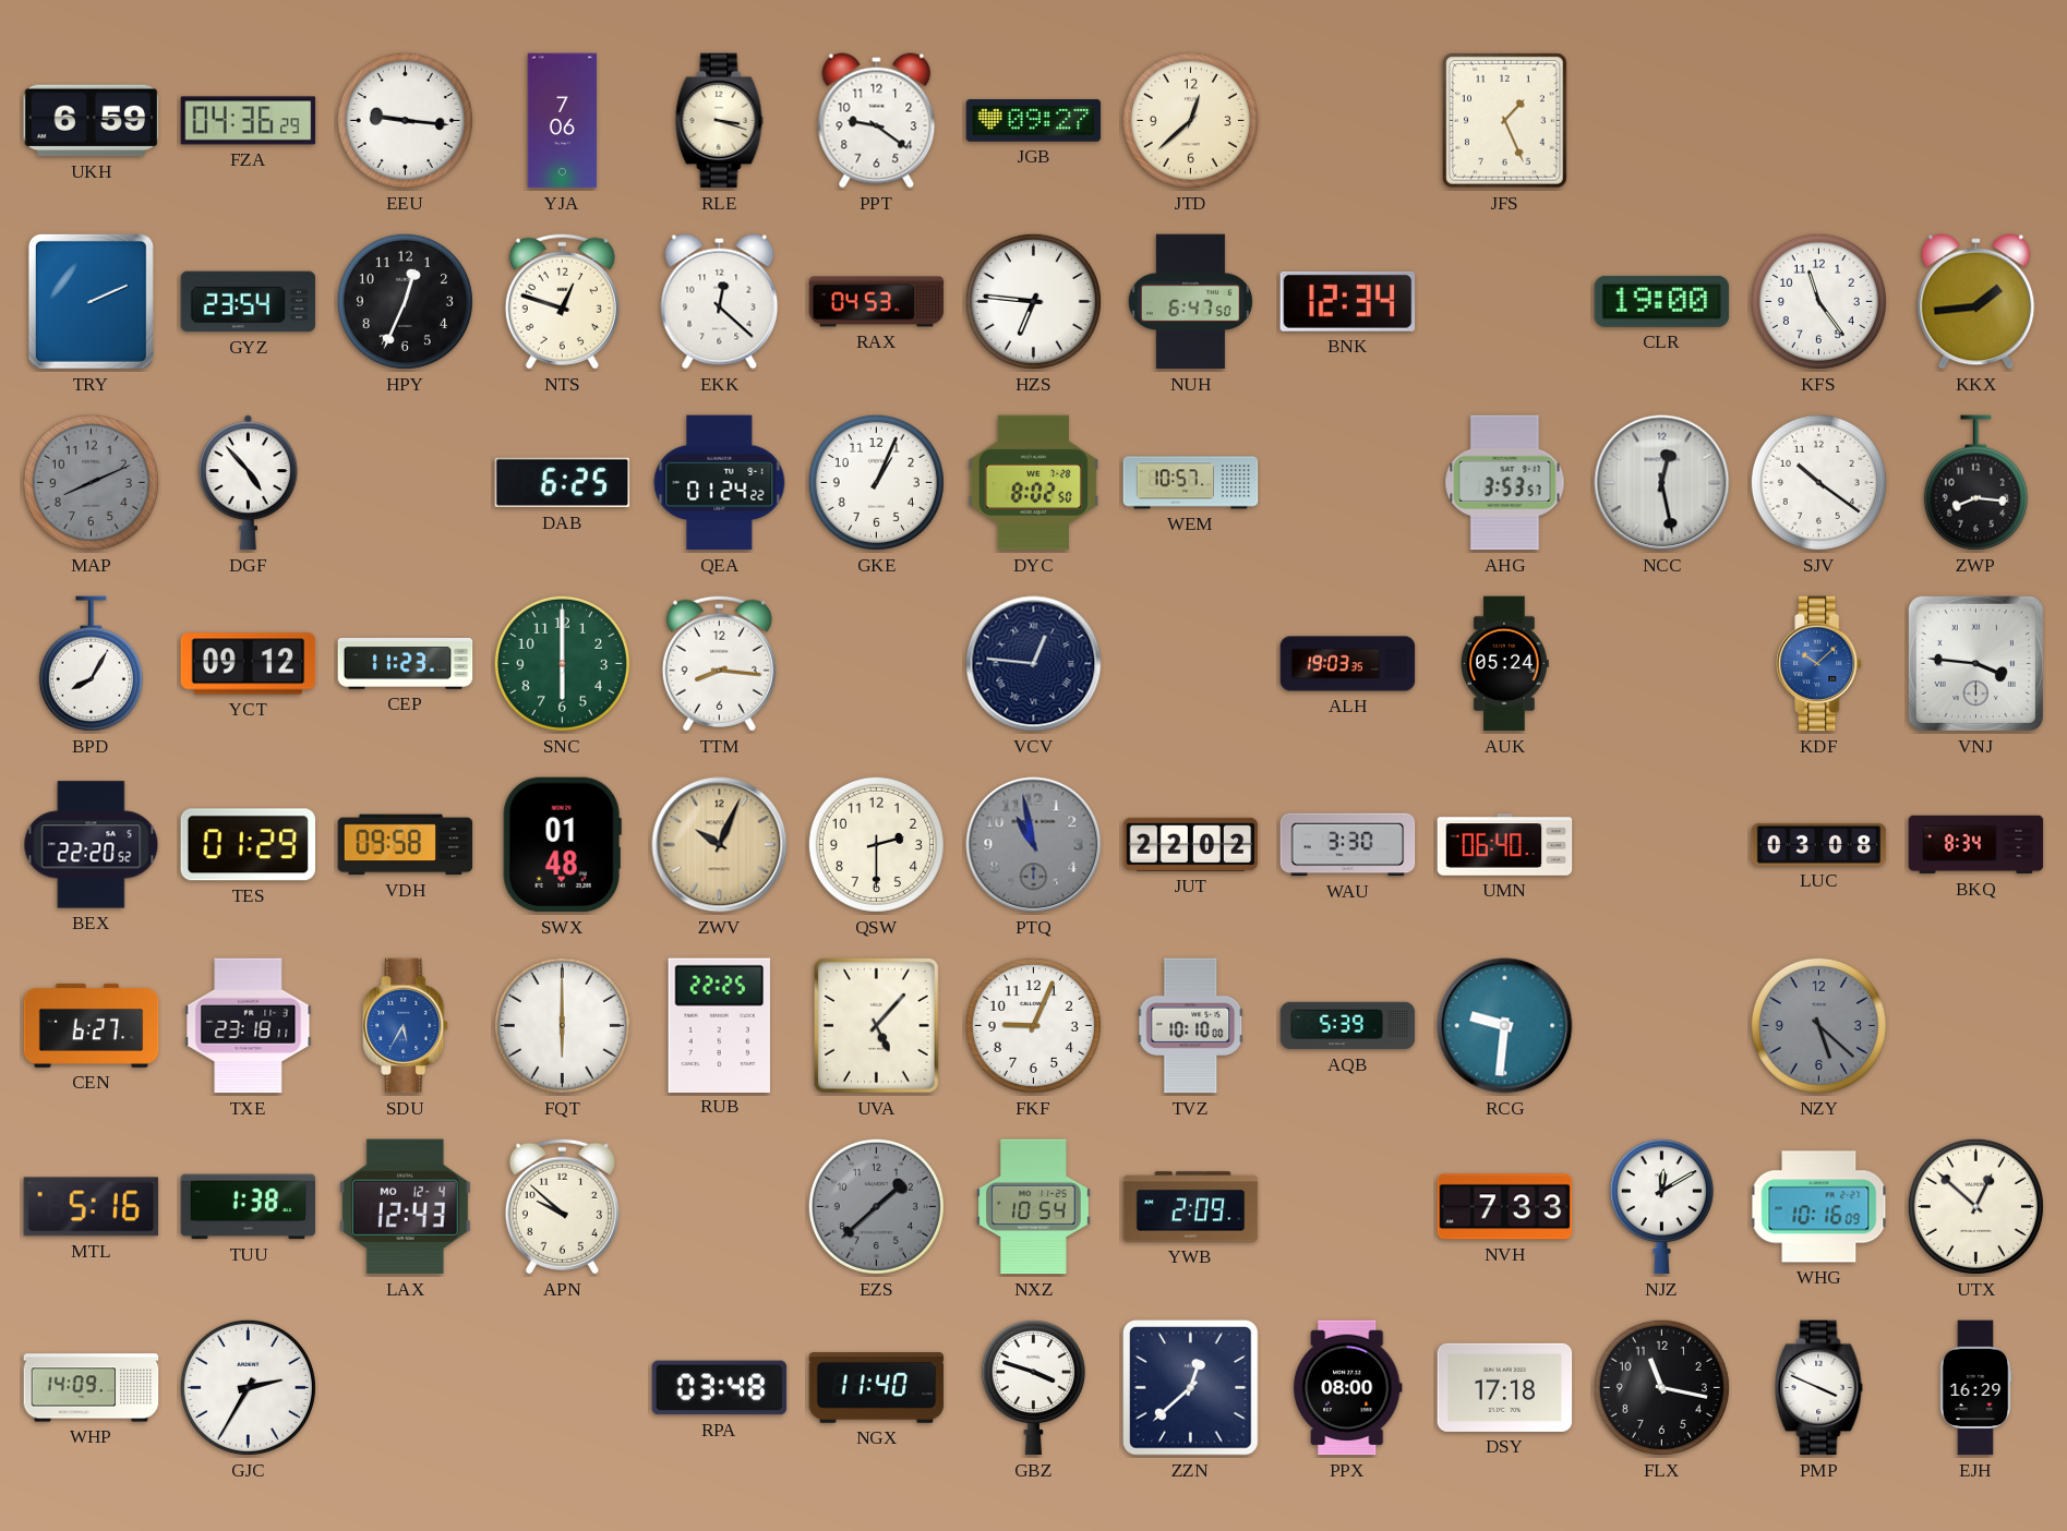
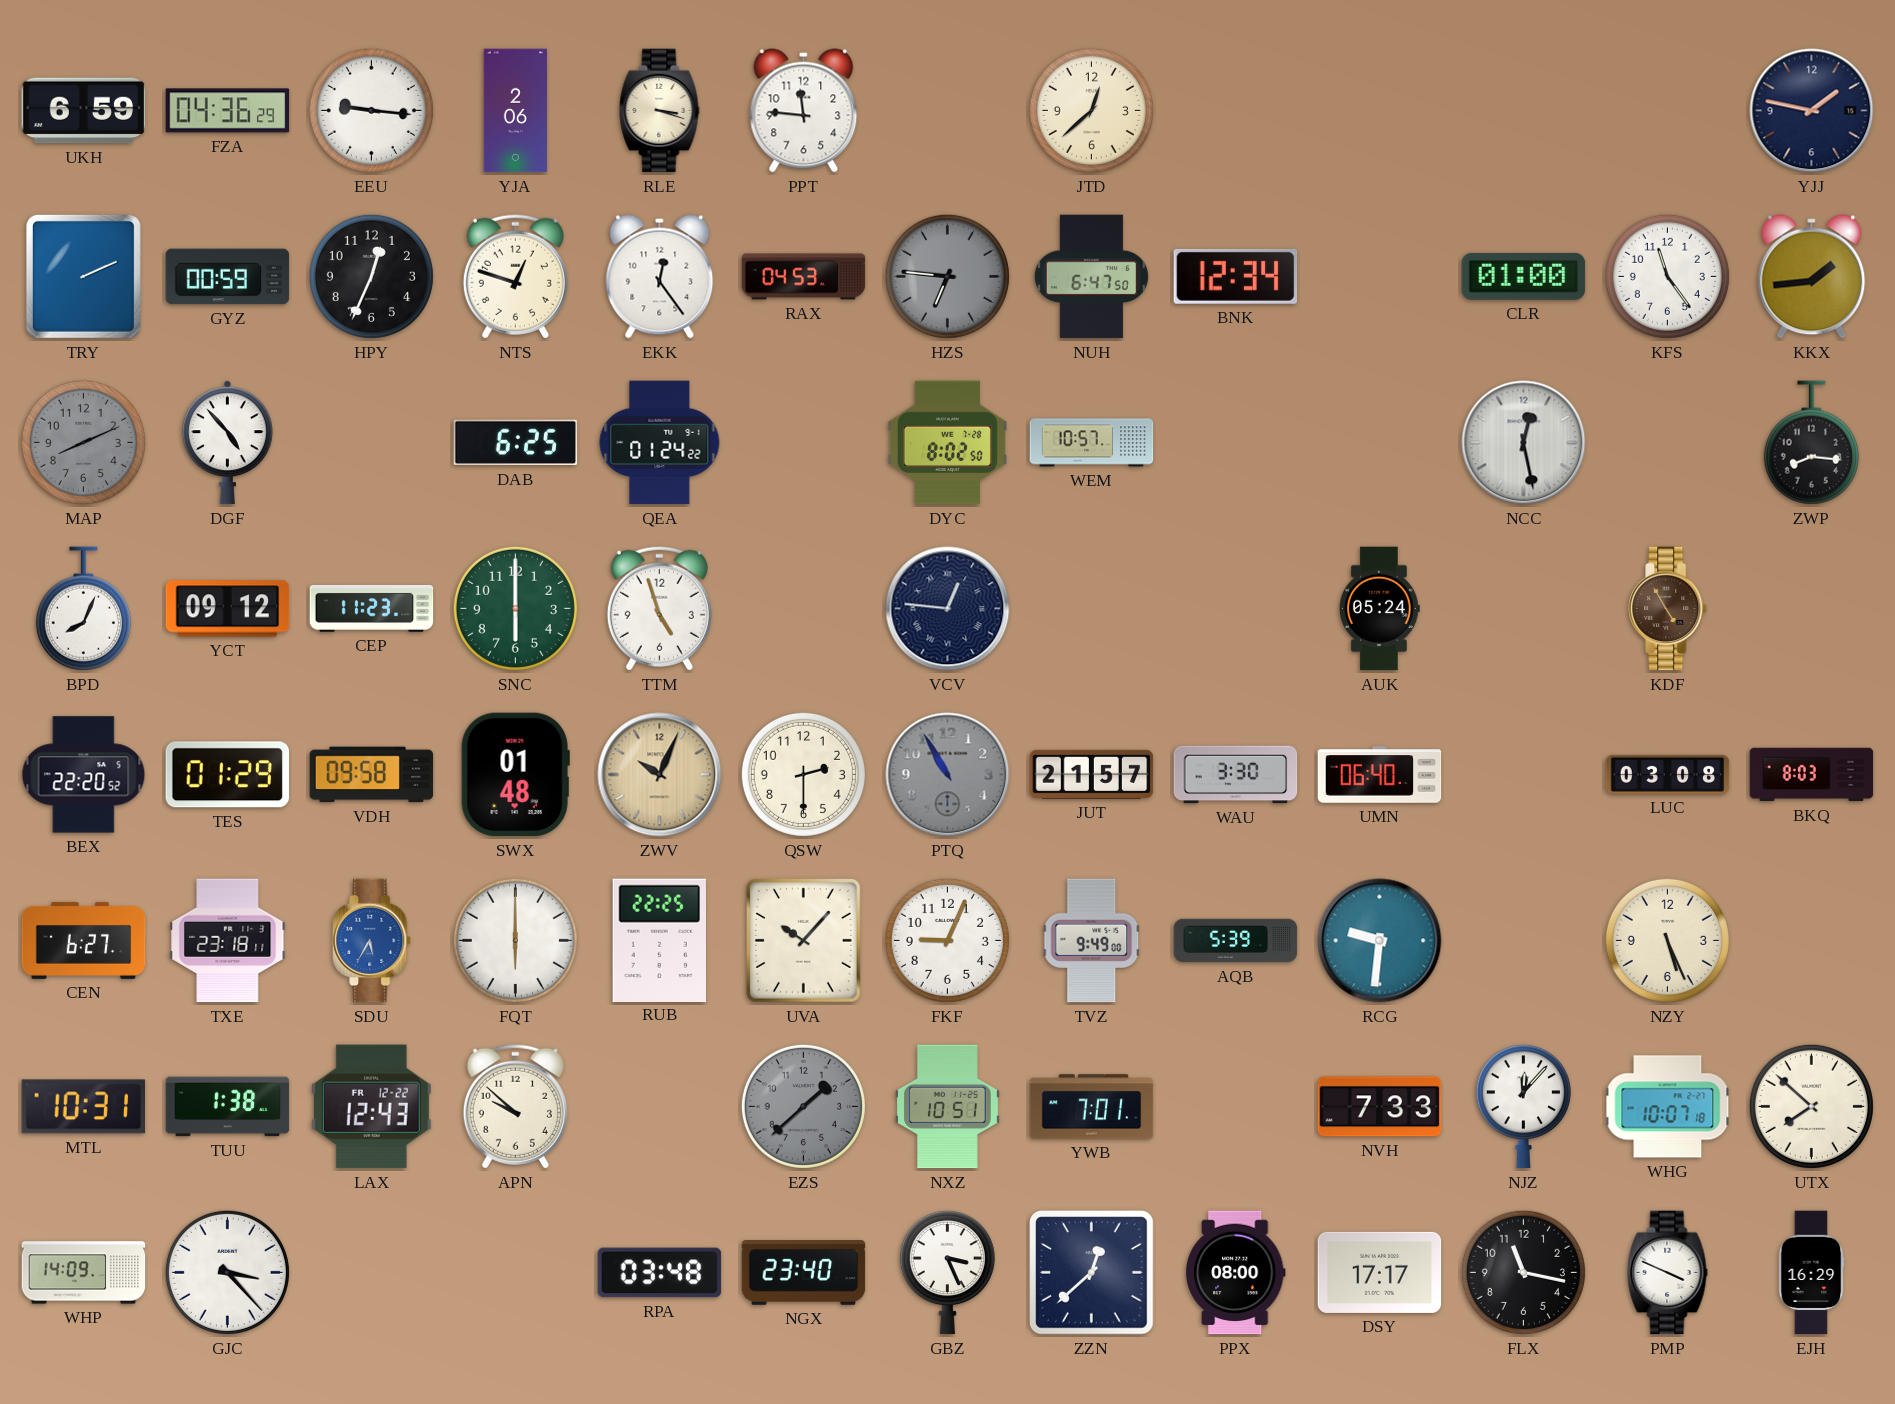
YJA: 7:06 -> 2:06 (516, 111)
PPT: 9:21 -> 11:46 (804, 111)
JGB: 09:27 -> none (1034, 121)
JFS: 1:26 -> none (1505, 121)
YJJ: none -> 1:47 (1812, 111)
GYZ: 23:54 -> 00:59 (228, 277)
EKK: 12:22 -> 12:24 (660, 277)
HZS dial: white -> grey (947, 276)
CLR: 19:00 -> 01:00 (1524, 276)
GKE: 1:04 -> none (876, 482)
AHG: 3:53 -> none (1505, 483)
SJV: 10:21 -> none (1818, 482)
BPD: 8:05 -> 8:04 (83, 609)
TTM: 8:16 -> 4:57 (659, 608)
ALH: 19:03 -> none (1348, 664)
KDF: 10:08 -> 4:55 (1668, 609)
KDF dial: blue -> brown (1668, 609)
VNJ: 3:46 -> none (1975, 663)
PTQ: 10:58 -> 10:55 (948, 775)
JUT: 22:02 -> 21:57 (1092, 774)
BKQ: 8:34 -> 8:03 (1812, 775)
UVA: 5:07 -> 10:07 (804, 941)
TVZ: 10:10 -> 9:49 (1092, 941)
NZY: 5:22 -> 5:26 (1667, 940)
NZY dial: grey -> cream (1667, 940)
MTL: 5:16 -> 10:31 (84, 1107)
LAX date: MO 12-4 -> FR 12-22 (371, 1107)
NXZ: 10:54 -> 10:51 (948, 1107)
YWB: 2:09 -> 7:01 (1092, 1107)
NJZ: 12:10 -> 12:07 (1523, 1107)
WHG: 10:16 -> 10:07 (1668, 1107)
UTX: 12:52 -> 7:52 (1811, 1106)
GJC: 2:35 -> 3:23 (227, 1272)
NGX: 11:40 -> 23:40 (804, 1273)
GBZ: 3:48 -> 3:26 (947, 1273)
DSY: 17:18 -> 17:17 (1380, 1272)
